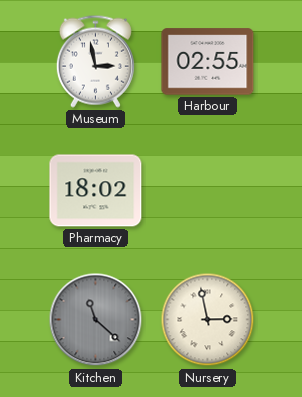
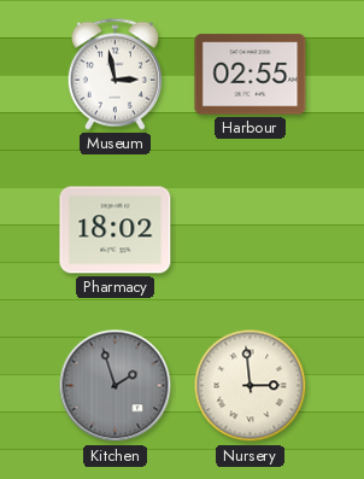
Kitchen: 11:22 -> 1:57 (116, 386)
Nursery: 2:58 -> 2:59 (251, 386)
